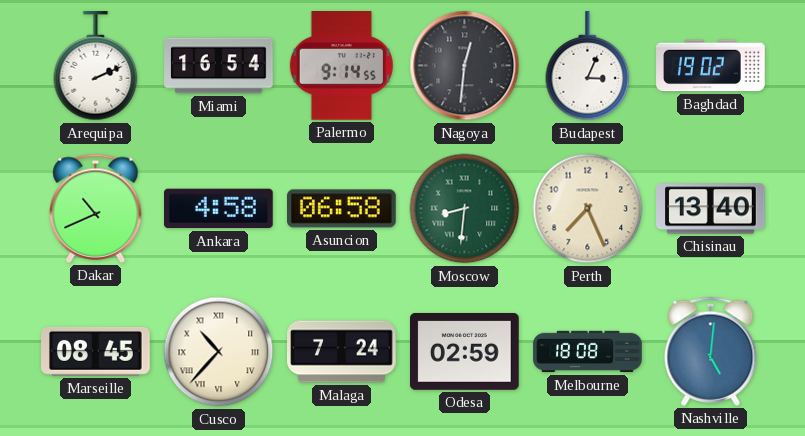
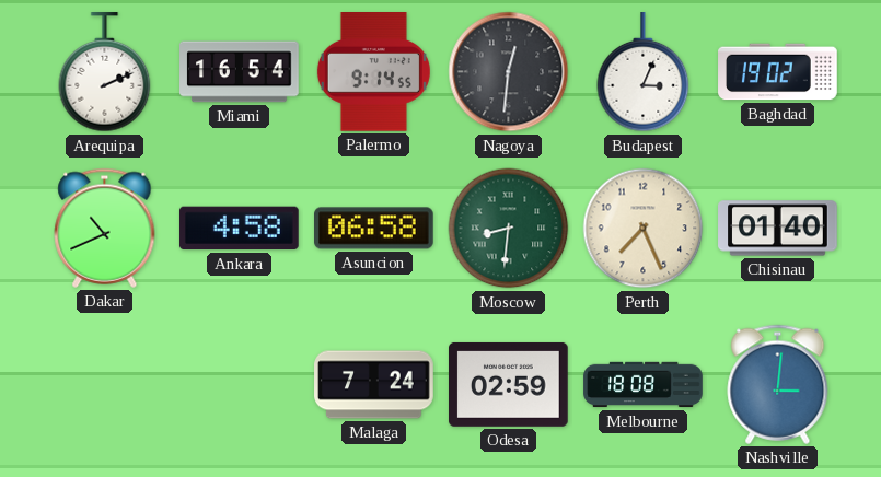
Chisinau: 13:40 -> 01:40 (778, 229)
Marseille: 08:45 -> none (96, 352)
Cusco: 10:37 -> none (219, 352)
Nashville: 5:01 -> 3:01 (778, 384)
